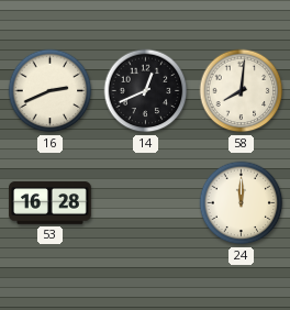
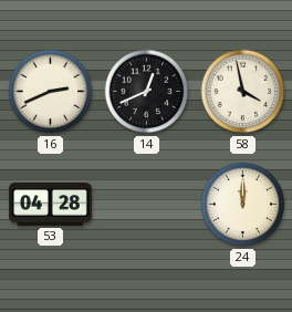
58: 8:01 -> 3:58 (243, 92)
53: 16:28 -> 04:28 (51, 205)
